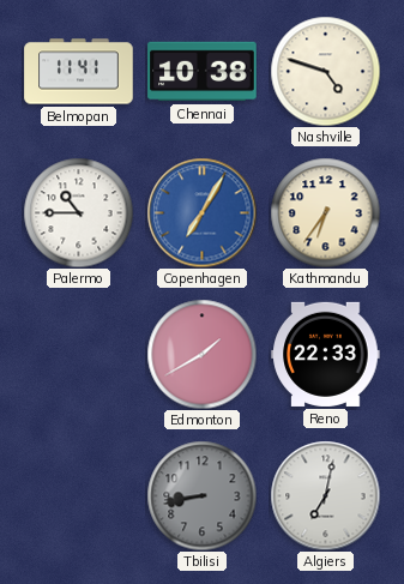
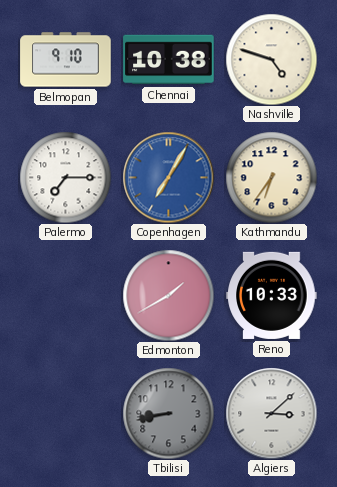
Belmopan: 11:41 -> 9:10 (66, 60)
Palermo: 10:45 -> 7:15 (65, 177)
Reno: 22:33 -> 10:33 (272, 295)
Algiers: 7:02 -> 3:08 (271, 413)
